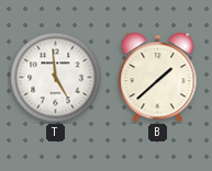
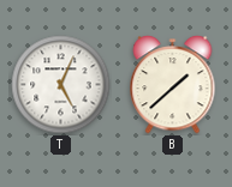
T: 4:59 -> 5:04 (61, 85)
